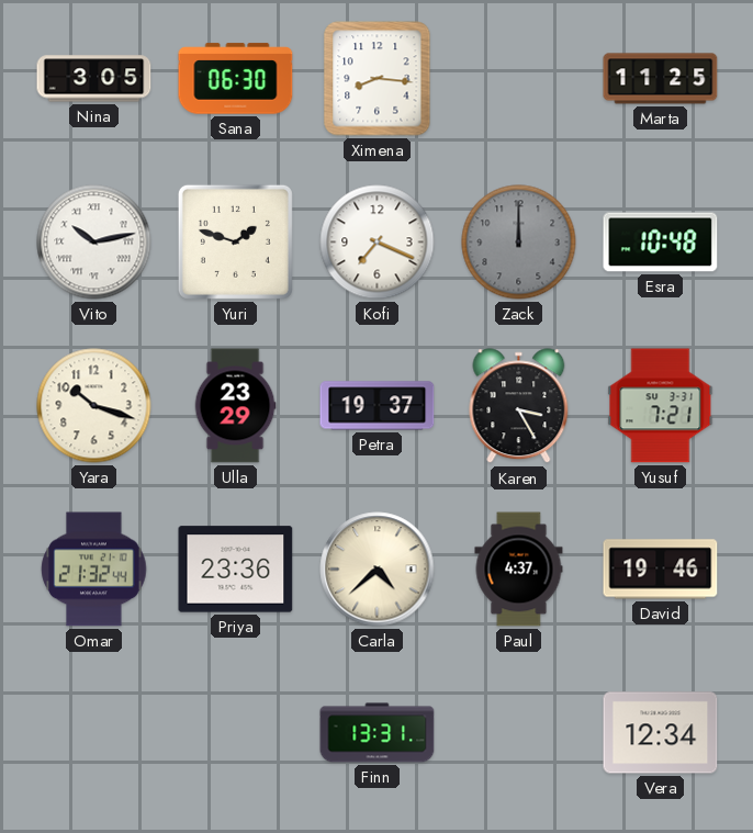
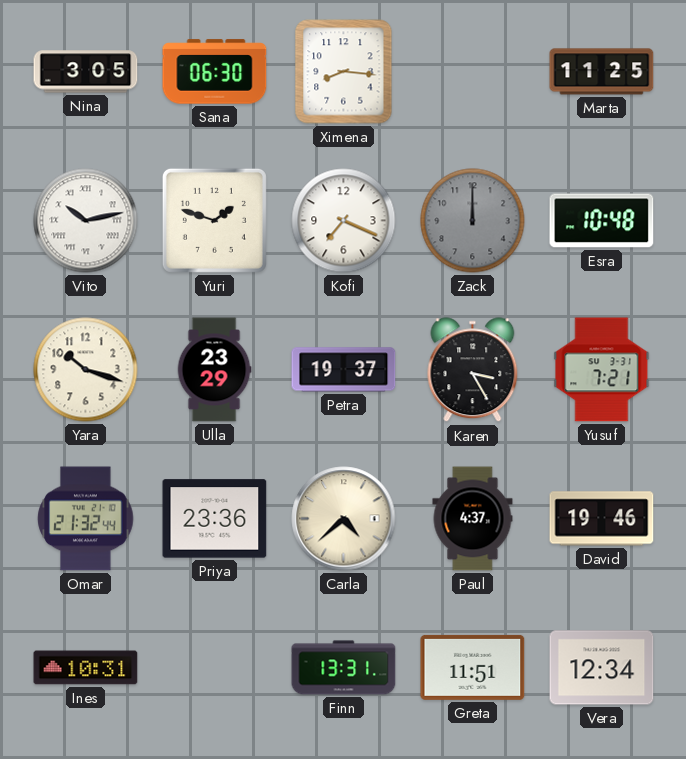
Ines: none -> 10:31 (86, 668)
Greta: none -> 11:51 (473, 667)
